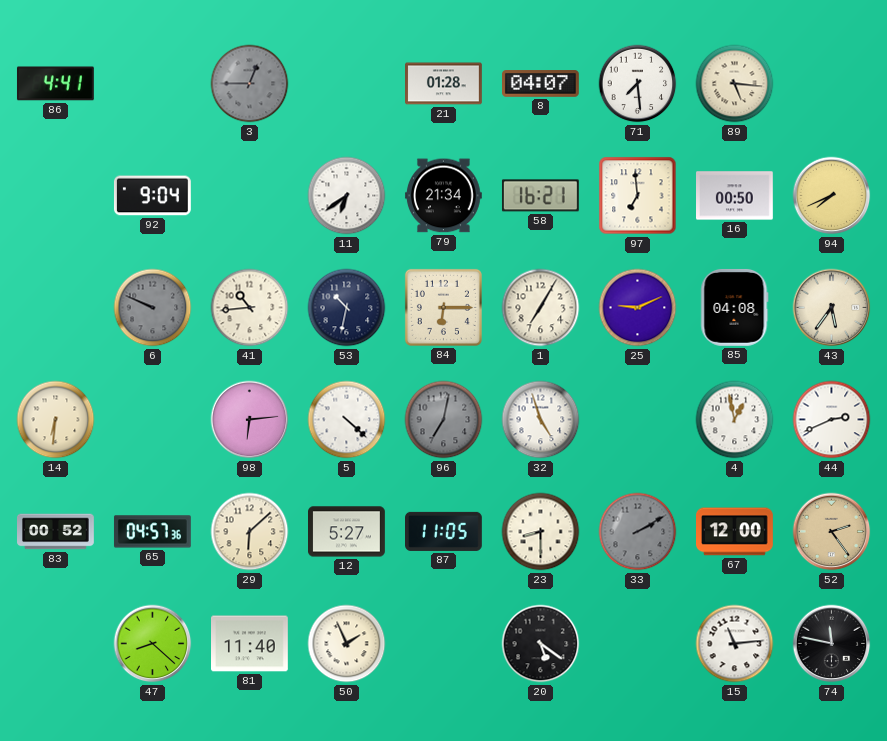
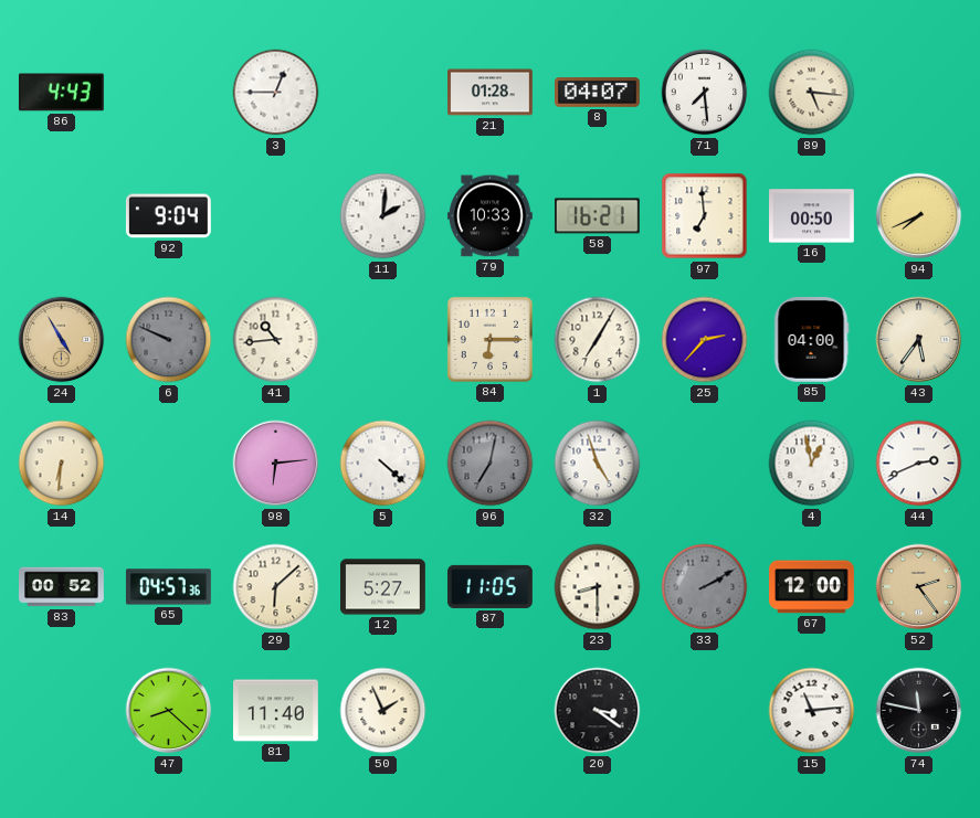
86: 4:41 -> 4:43 (61, 93)
3 dial: grey -> white (276, 93)
11: 6:39 -> 2:01 (383, 216)
79: 21:34 -> 10:33 (489, 216)
24: none -> 4:55 (62, 340)
53: 10:32 -> none (347, 308)
25: 9:11 -> 2:37 (705, 340)
85: 04:08 -> 04:00 (812, 339)
20: 5:21 -> 3:21 (598, 711)
